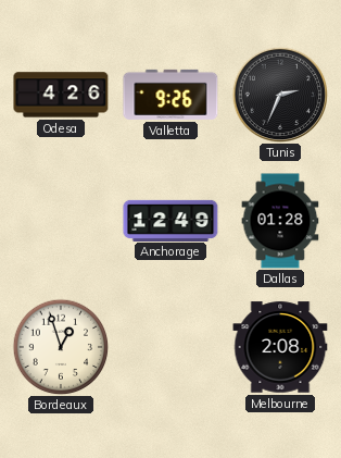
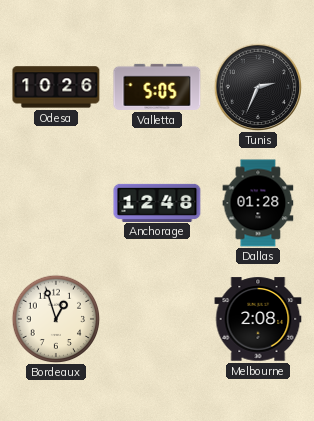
Odesa: 4:26 -> 10:26 (56, 87)
Valletta: 9:26 -> 5:05 (157, 87)
Anchorage: 12:49 -> 12:48 (157, 202)
